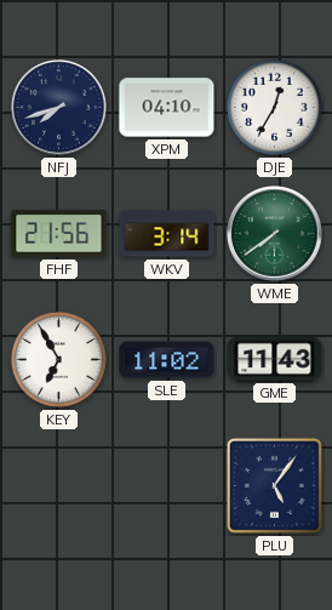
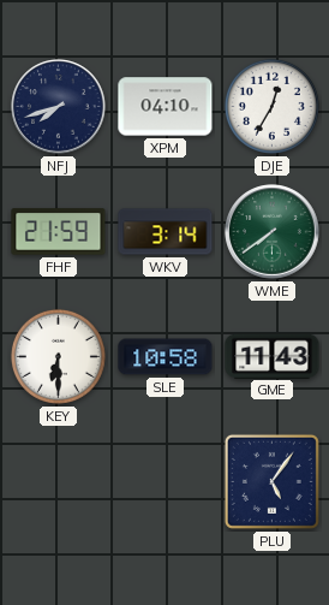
FHF: 21:56 -> 21:59 (59, 232)
KEY: 6:55 -> 6:30 (58, 356)
SLE: 11:02 -> 10:58 (166, 357)
